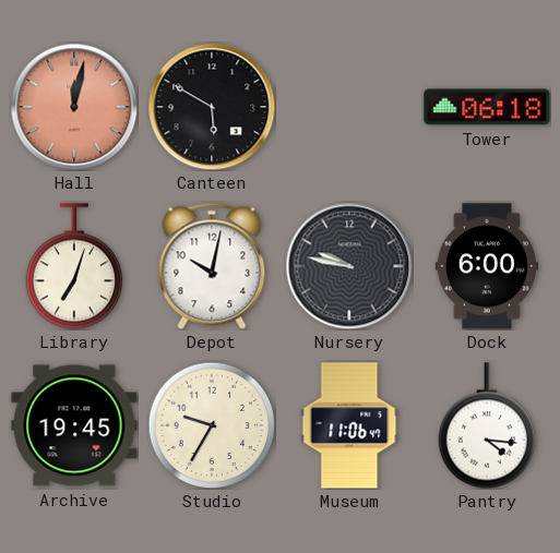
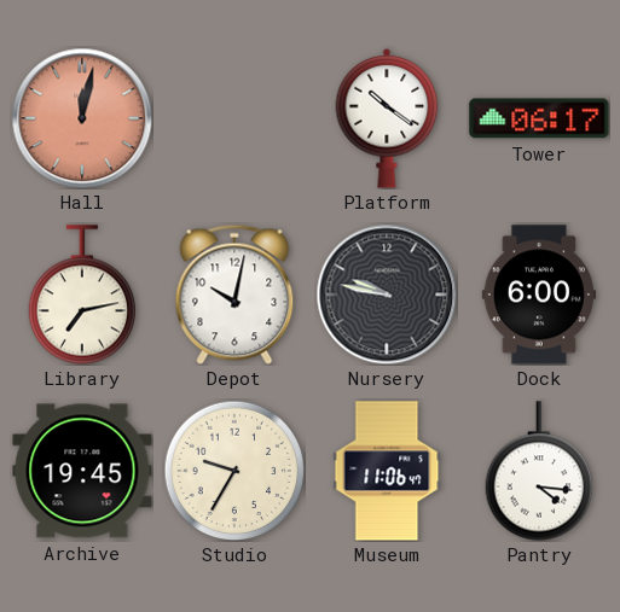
Canteen: 5:50 -> none (212, 107)
Platform: none -> 10:21 (387, 118)
Tower: 06:18 -> 06:17 (539, 118)
Library: 7:03 -> 7:13 (81, 295)
